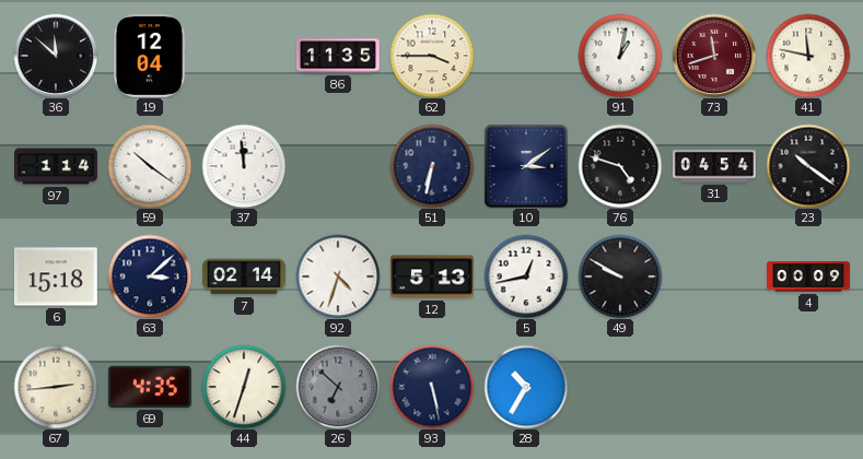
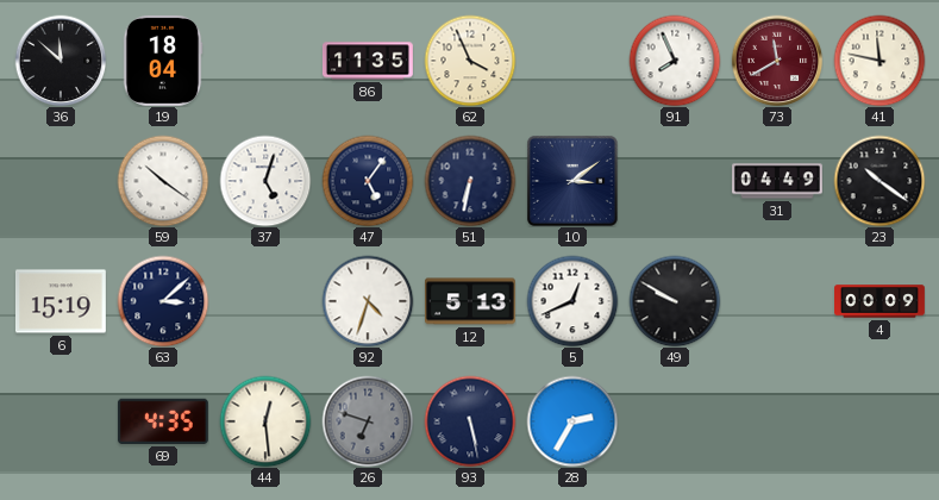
19: 12:04 -> 18:04 (163, 61)
62: 3:45 -> 3:56 (470, 61)
91: 1:02 -> 7:56 (675, 61)
73: 11:42 -> 11:40 (777, 61)
97: 1:14 -> none (57, 166)
37: 11:59 -> 5:03 (265, 181)
47: none -> 5:06 (368, 181)
76: 4:48 -> none (620, 166)
31: 04:54 -> 04:49 (778, 181)
6: 15:18 -> 15:19 (61, 301)
7: 02:14 -> none (245, 276)
5: 12:43 -> 12:41 (572, 301)
67: 2:44 -> none (56, 387)
44: 12:33 -> 12:29 (265, 421)
26: 6:52 -> 6:48 (368, 421)
28: 10:35 -> 2:35 (572, 421)
